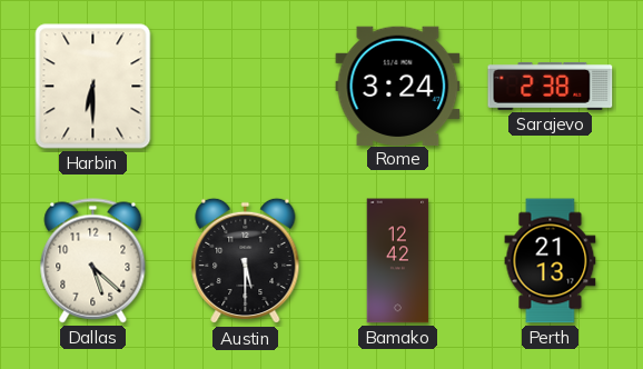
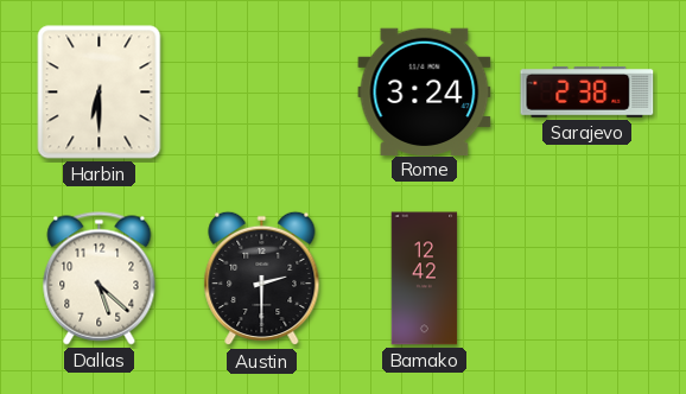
Austin: 5:30 -> 2:30 (262, 279)
Perth: 21:13 -> none (551, 261)
